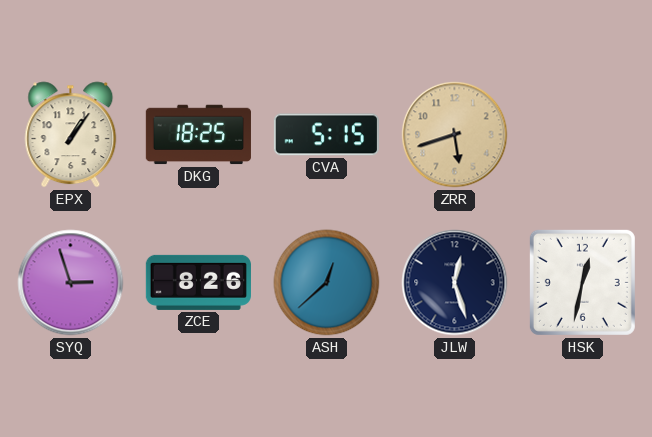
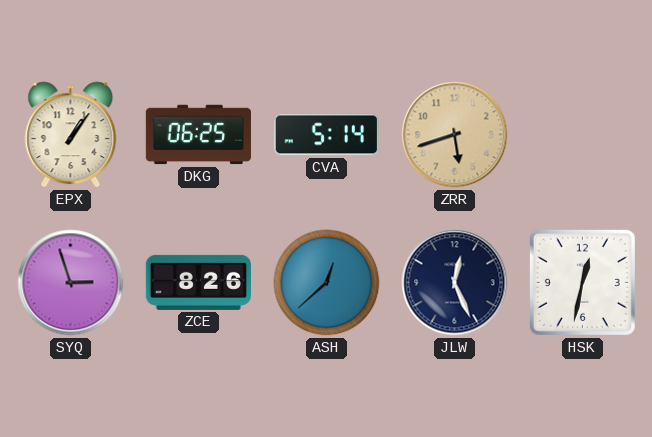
DKG: 18:25 -> 06:25 (198, 135)
CVA: 5:15 -> 5:14 (326, 135)
JLW: 12:27 -> 12:26 (455, 283)
